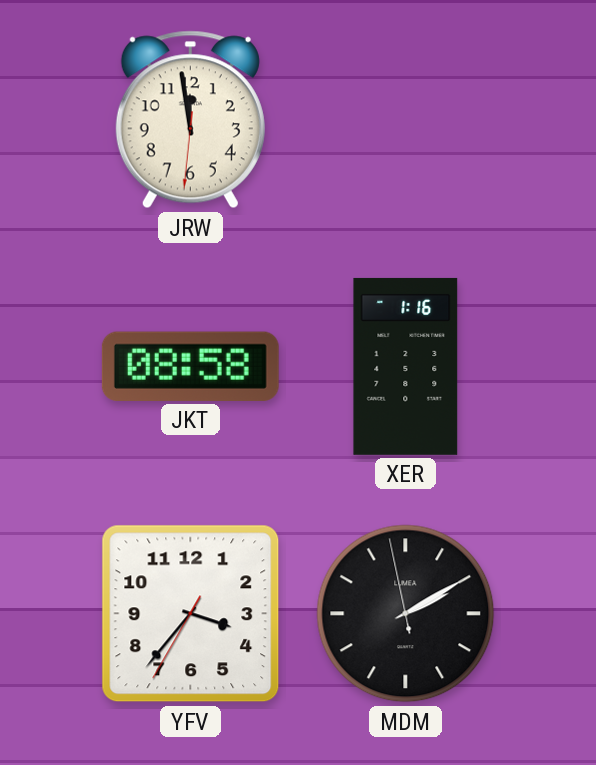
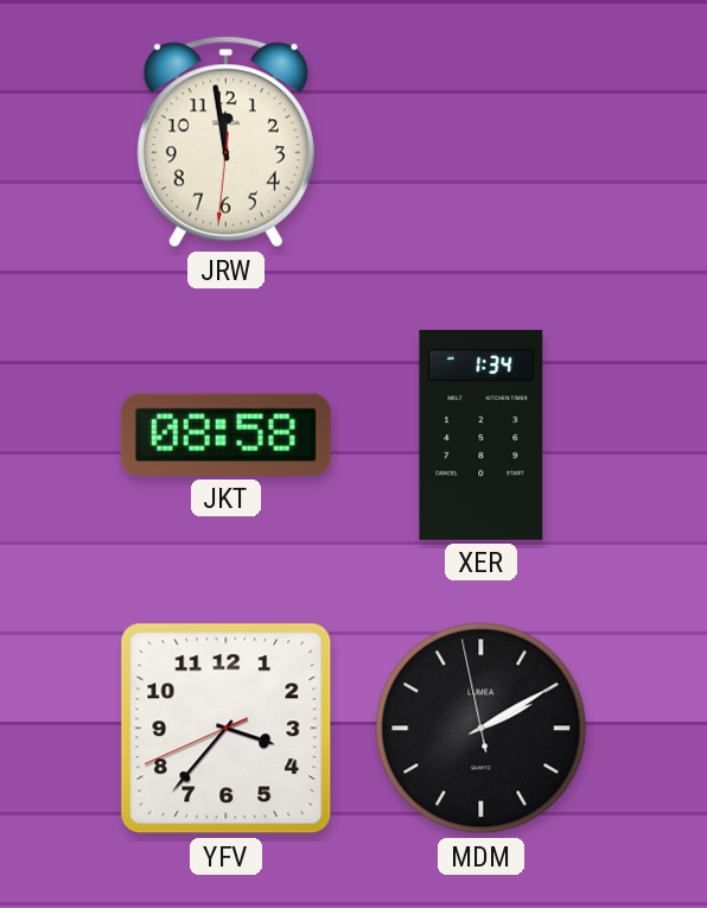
XER: 1:16 -> 1:34 (482, 434)
YFV: 3:36:35 -> 3:36:41 (227, 729)
